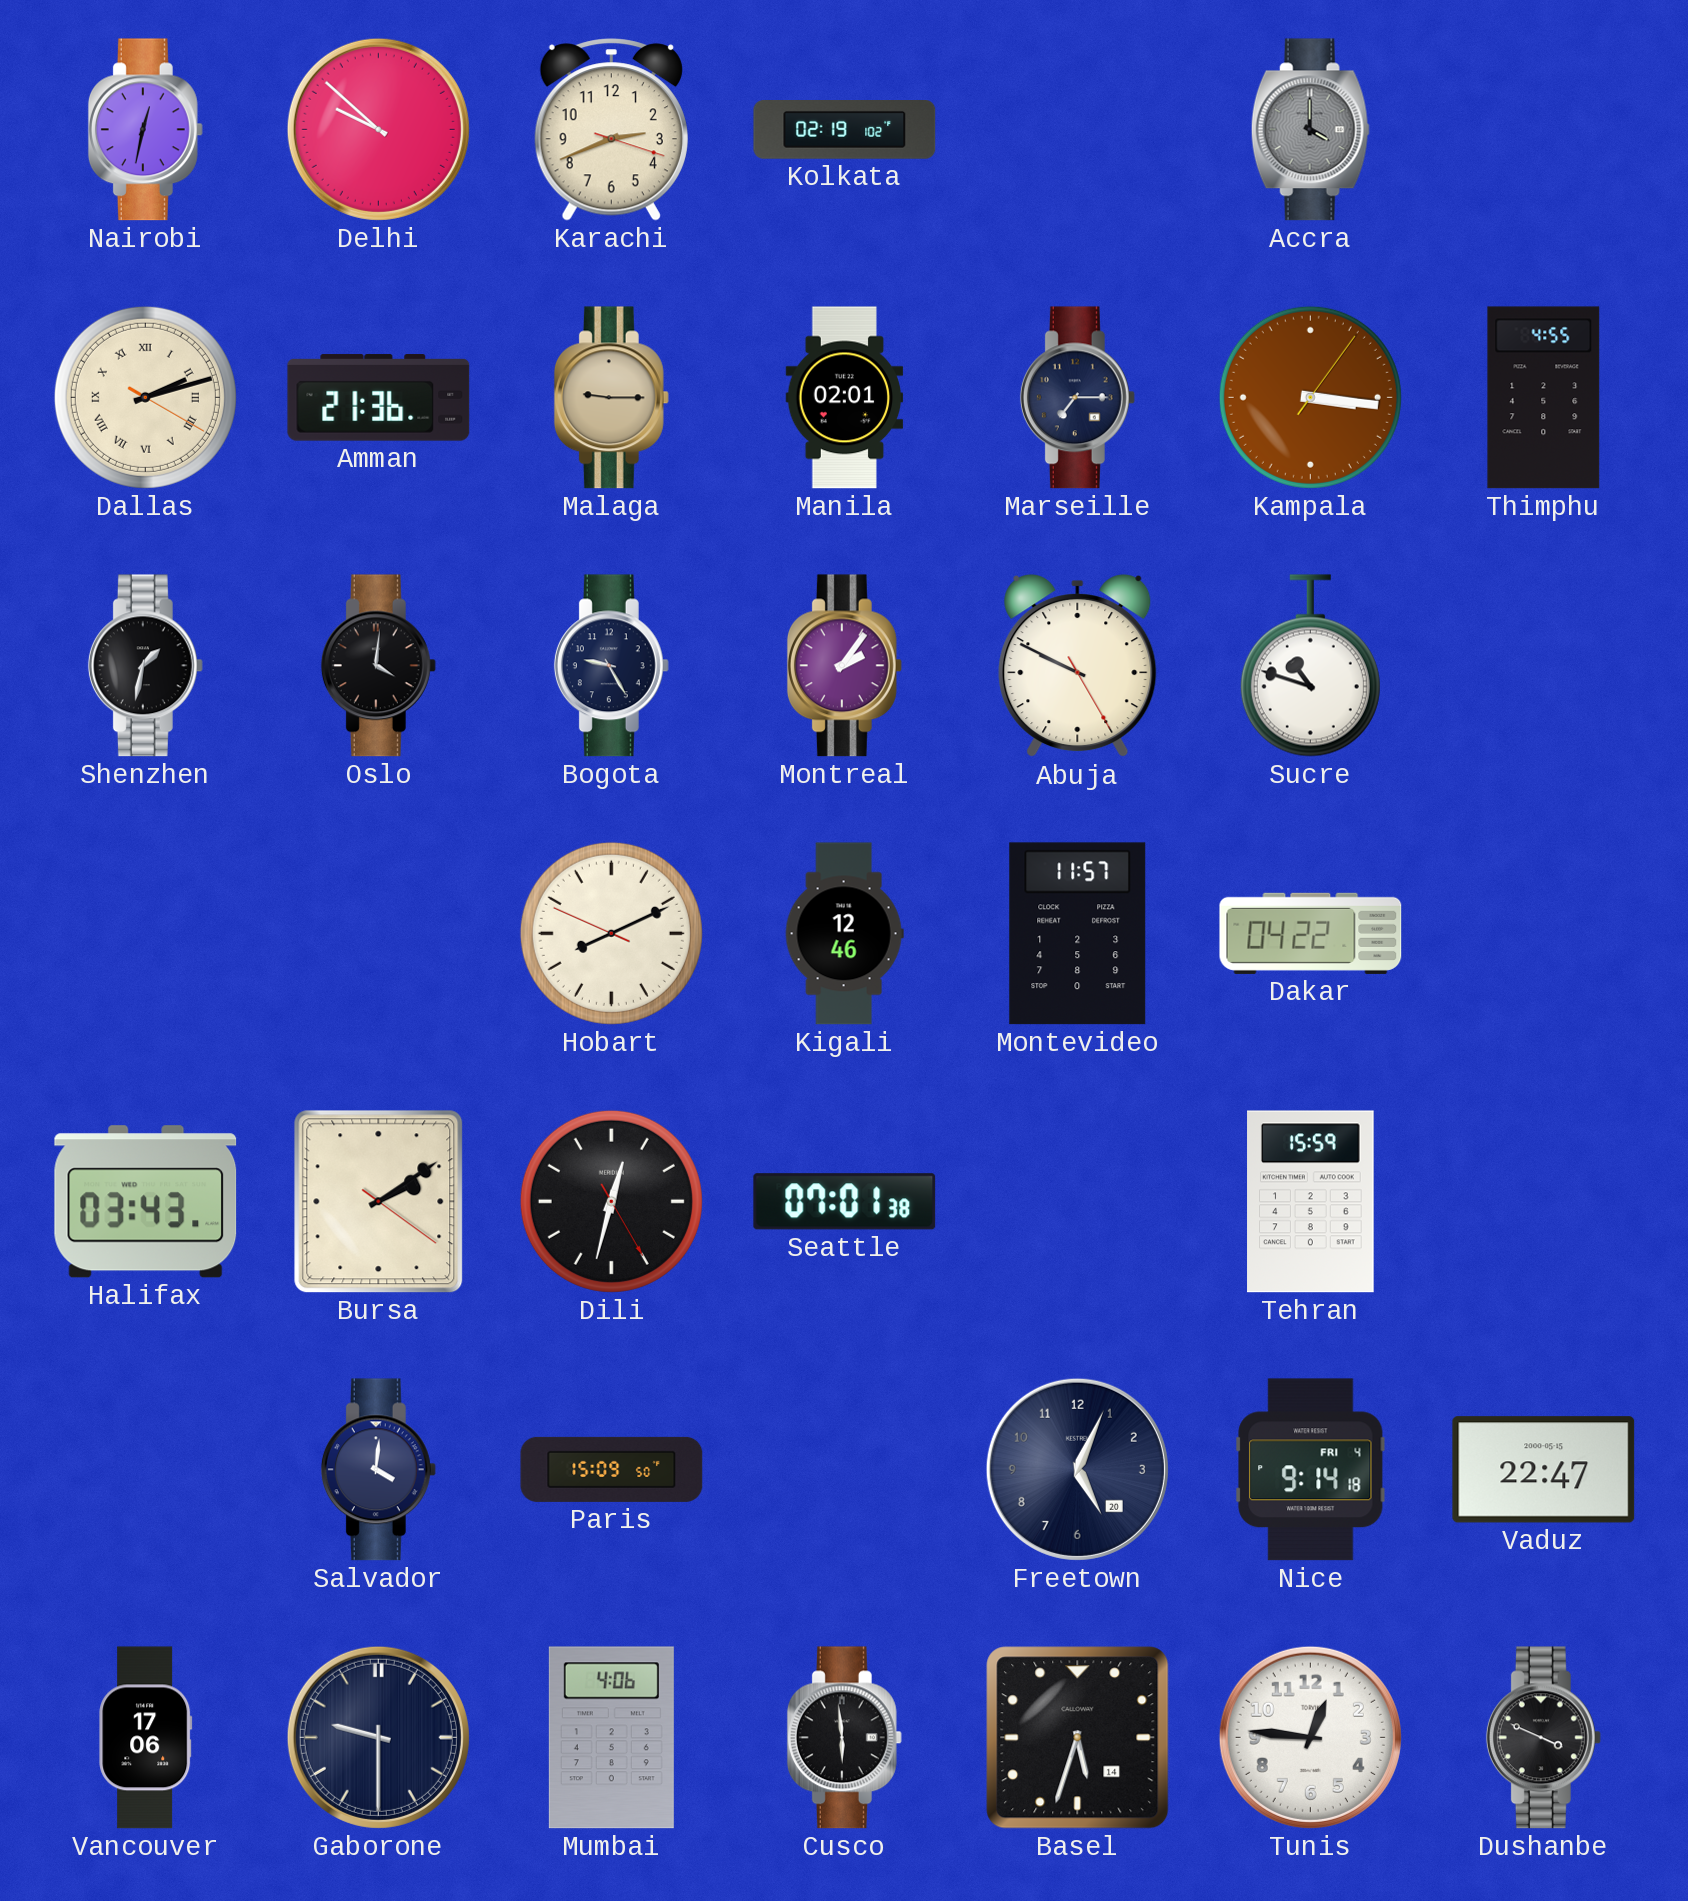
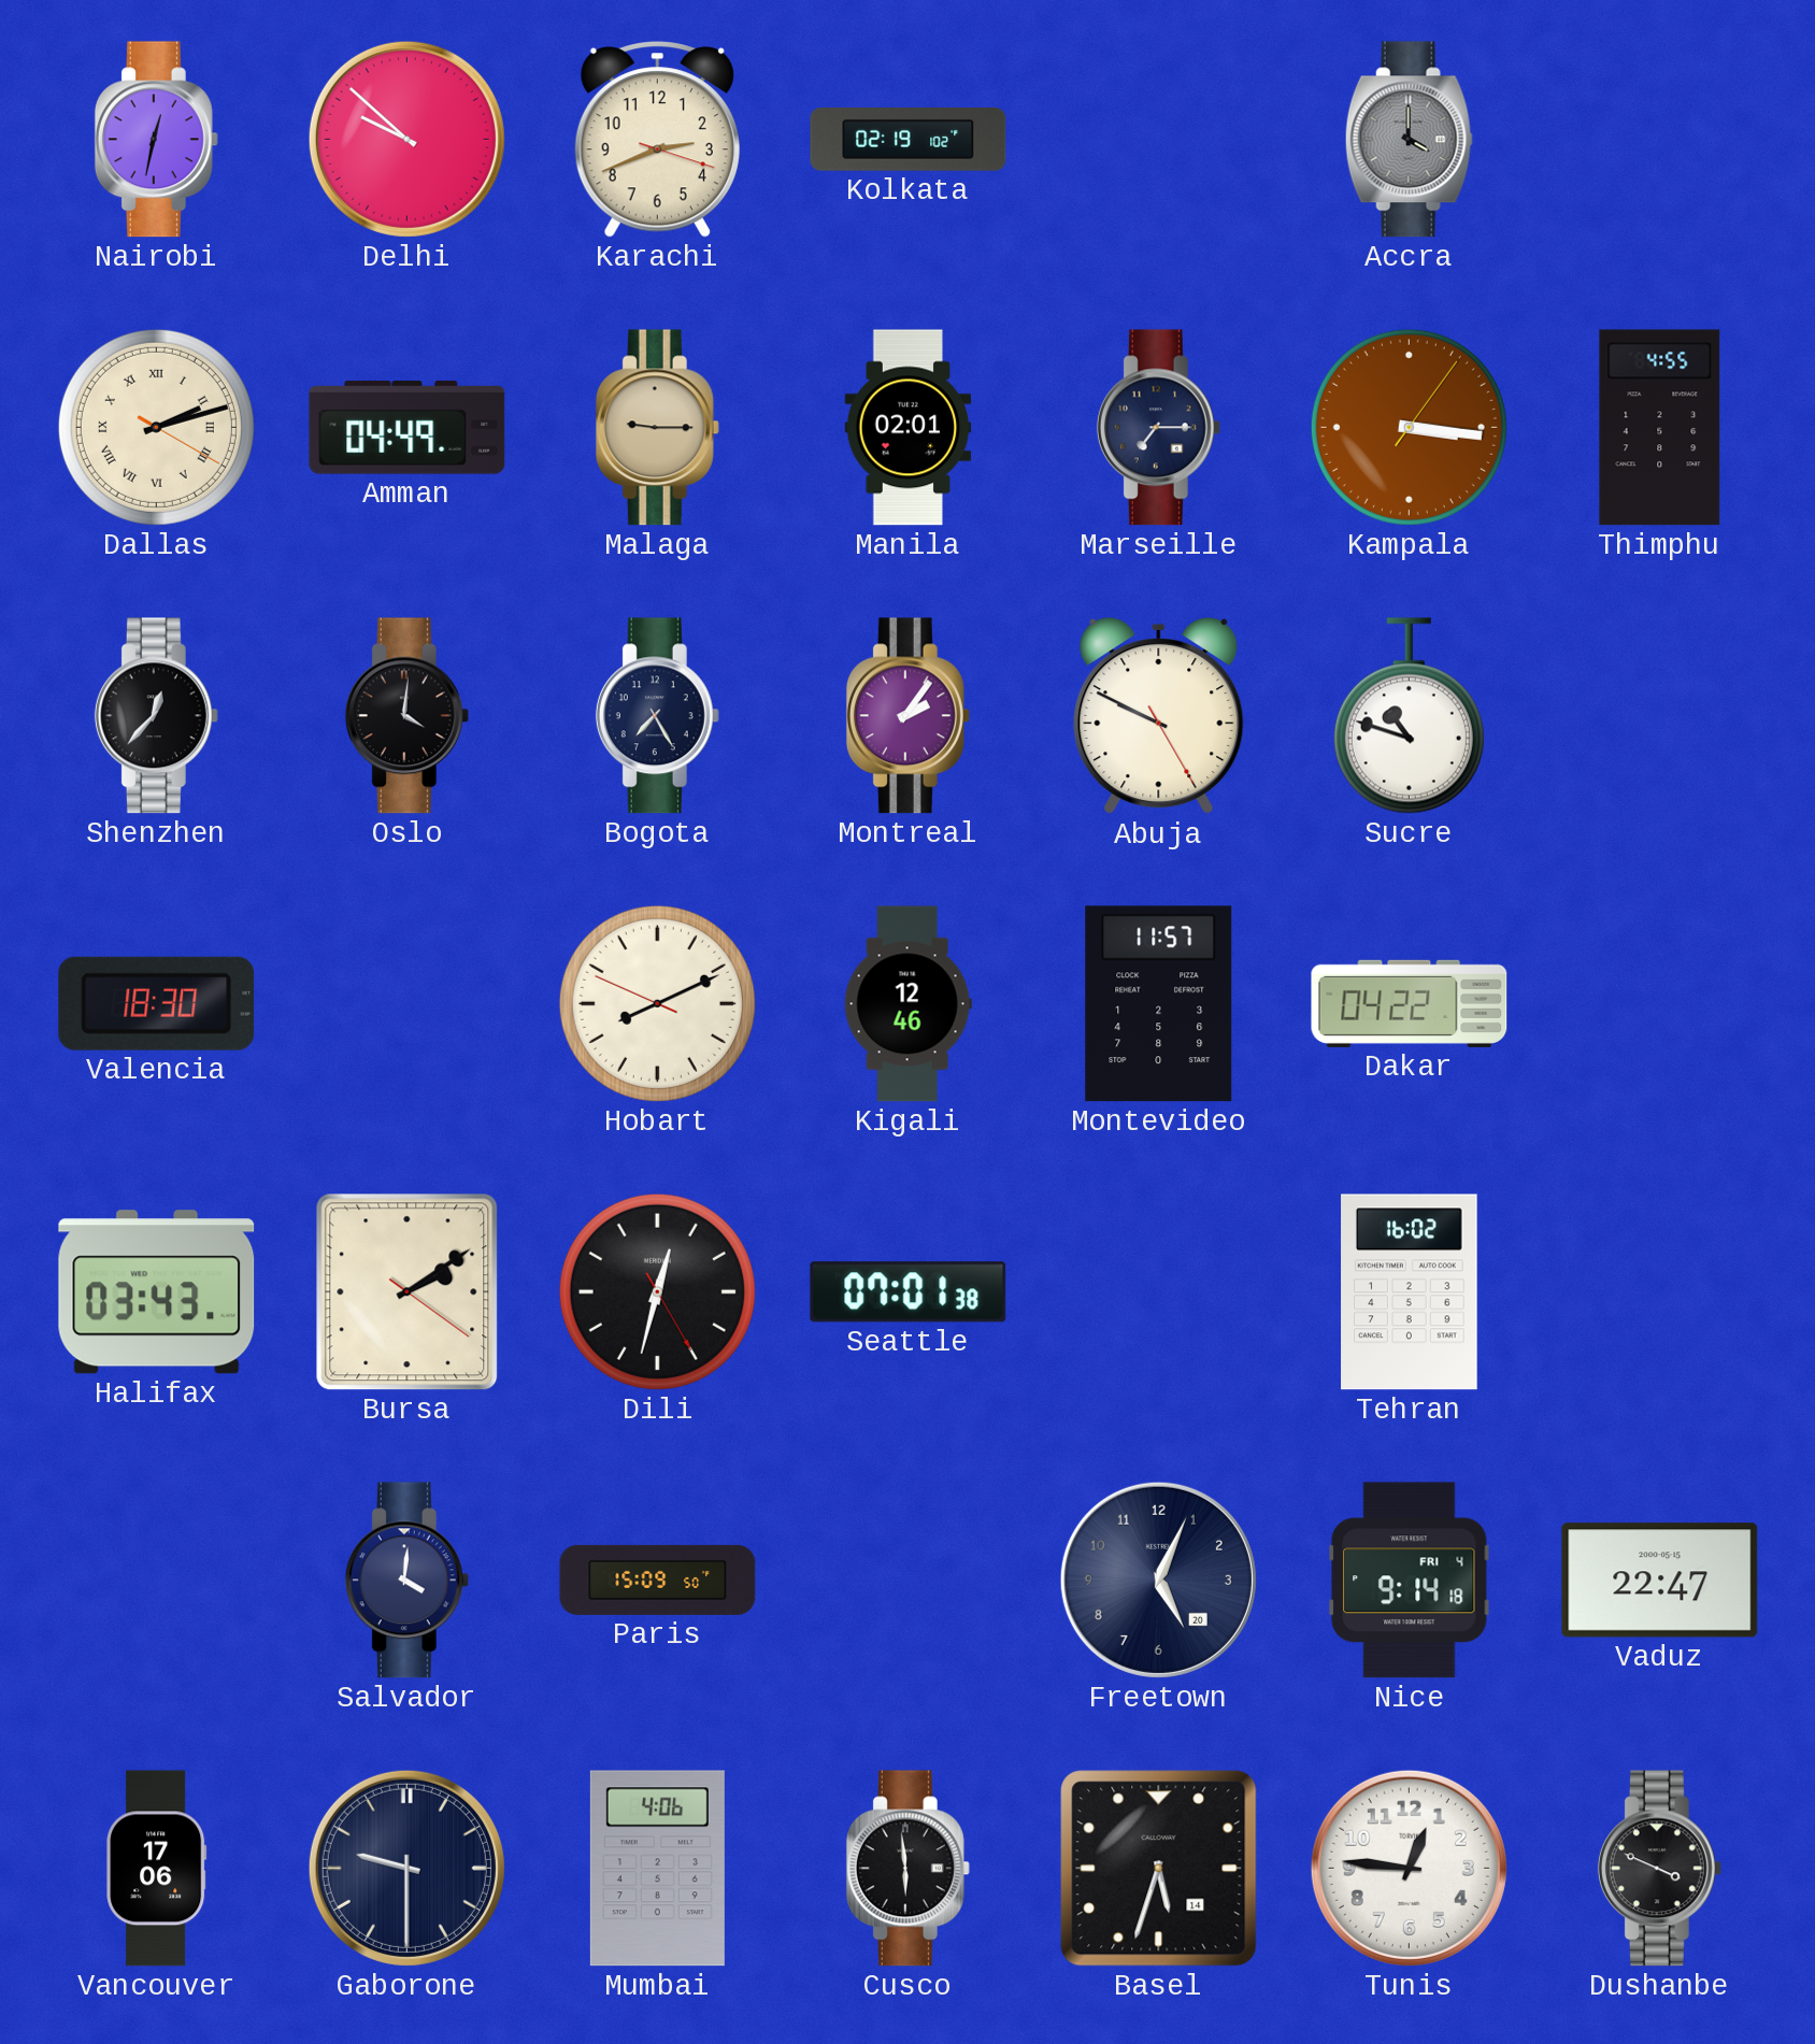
Amman: 21:36 -> 04:49 (408, 428)
Shenzhen: 1:32 -> 12:37 (156, 716)
Bogota: 9:25 -> 7:25 (657, 716)
Valencia: none -> 18:30 (157, 1003)
Tehran: 15:59 -> 16:02 (1410, 1292)
